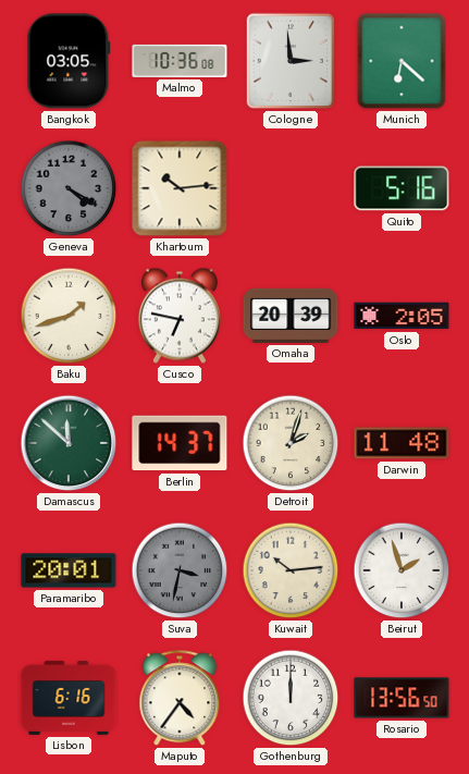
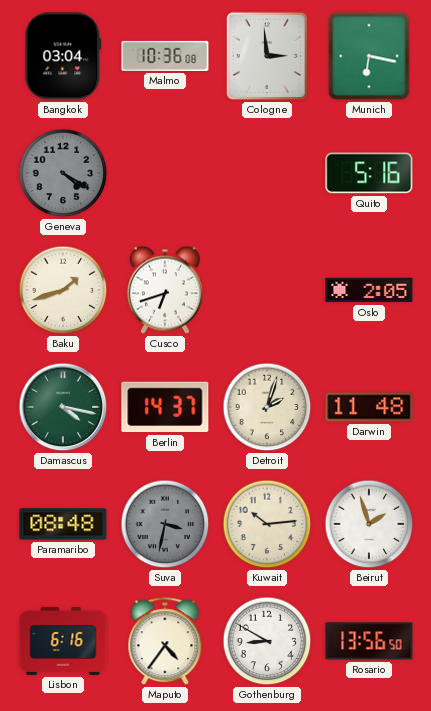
Bangkok: 03:05 -> 03:04 (63, 56)
Munich: 6:22 -> 6:17 (369, 56)
Khartoum: 10:14 -> none (180, 188)
Cusco: 6:47 -> 6:42 (165, 290)
Omaha: 20:39 -> none (291, 316)
Damascus: 11:52 -> 4:17 (63, 407)
Paramaribo: 20:01 -> 08:48 (63, 524)
Gothenburg: 12:00 -> 8:50 (267, 641)
